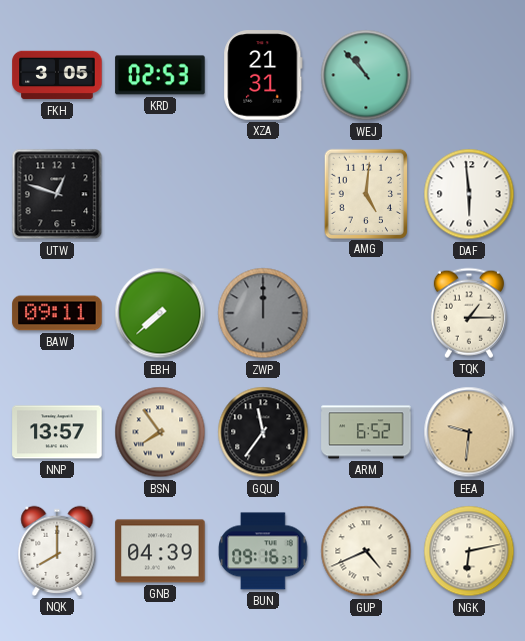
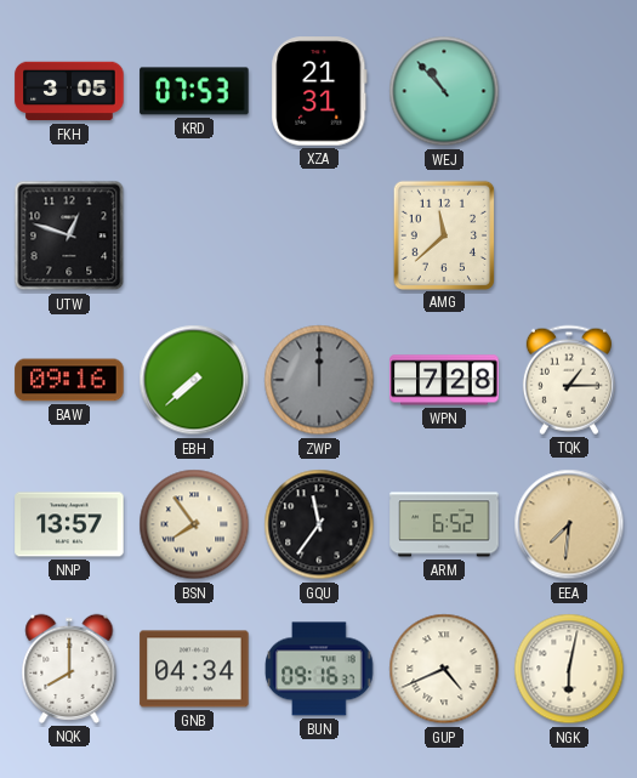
KRD: 02:53 -> 07:53 (194, 91)
AMG: 5:01 -> 11:38 (443, 234)
DAF: 5:59 -> none (469, 194)
BAW: 09:11 -> 09:16 (69, 380)
WPN: none -> 7:28 (444, 380)
EEA: 9:31 -> 7:31 (569, 524)
GNB: 04:39 -> 04:34 (194, 669)
NGK: 6:13 -> 6:02 (569, 669)
